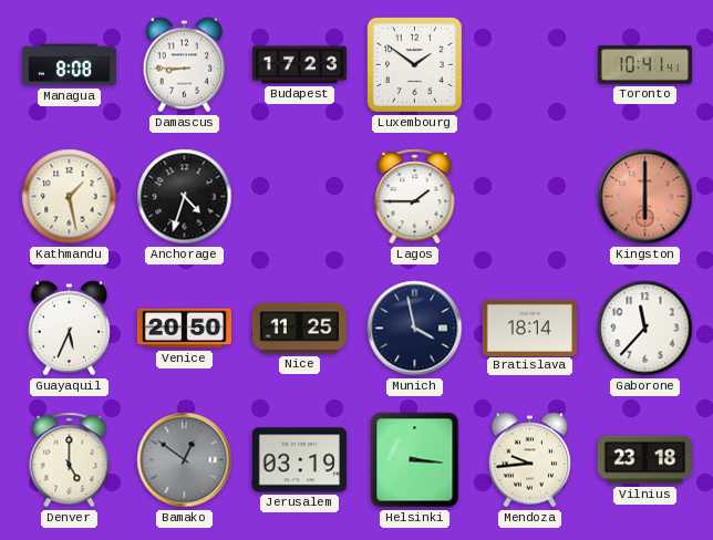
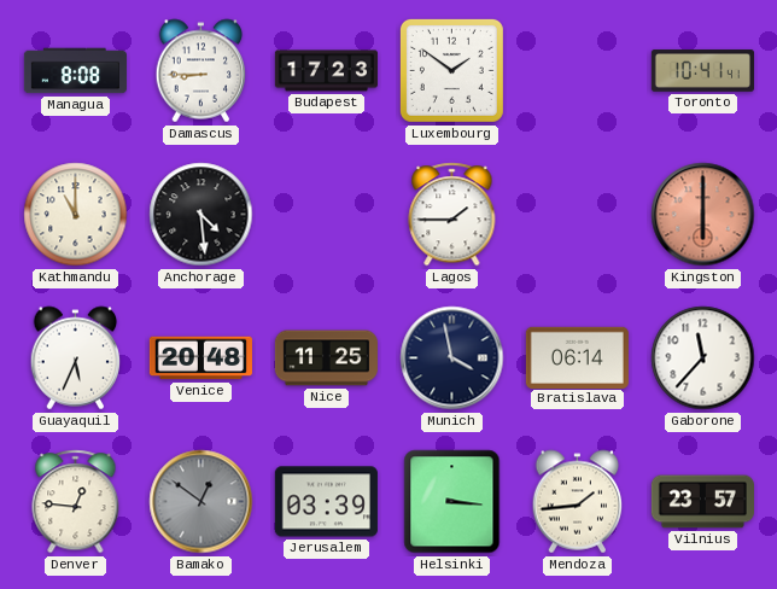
Kathmandu: 1:28 -> 11:00 (76, 215)
Anchorage: 4:33 -> 4:29 (201, 215)
Venice: 20:50 -> 20:48 (200, 358)
Bratislava: 18:14 -> 06:14 (577, 357)
Denver: 5:00 -> 12:46 (76, 502)
Jerusalem: 03:19 -> 03:39 (326, 502)
Mendoza: 9:44 -> 1:44 (578, 502)
Vilnius: 23:18 -> 23:57 (702, 502)
